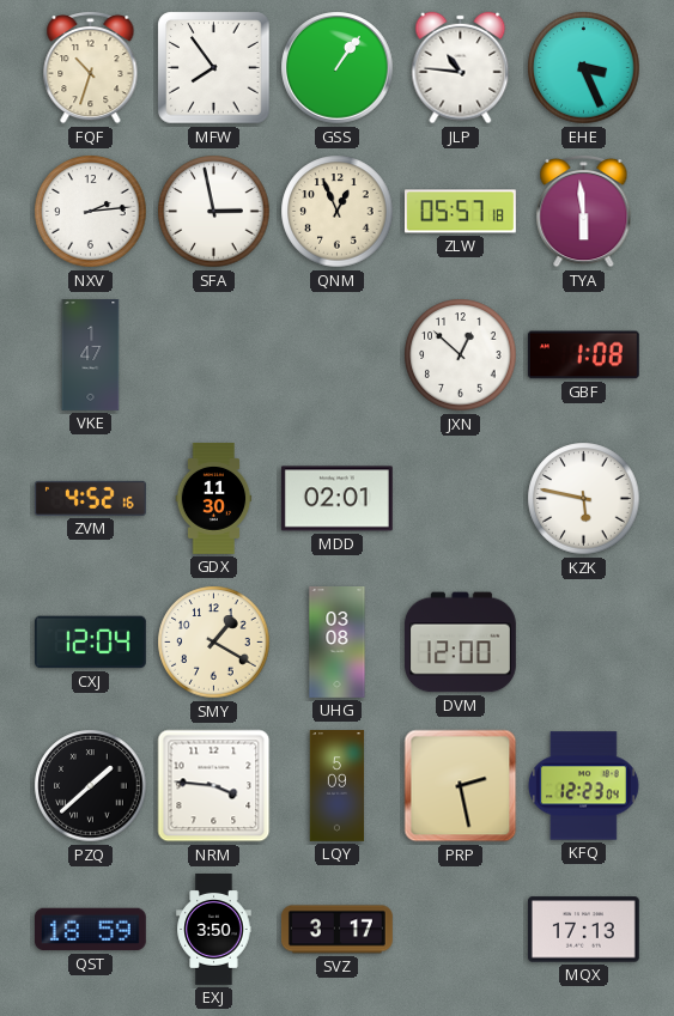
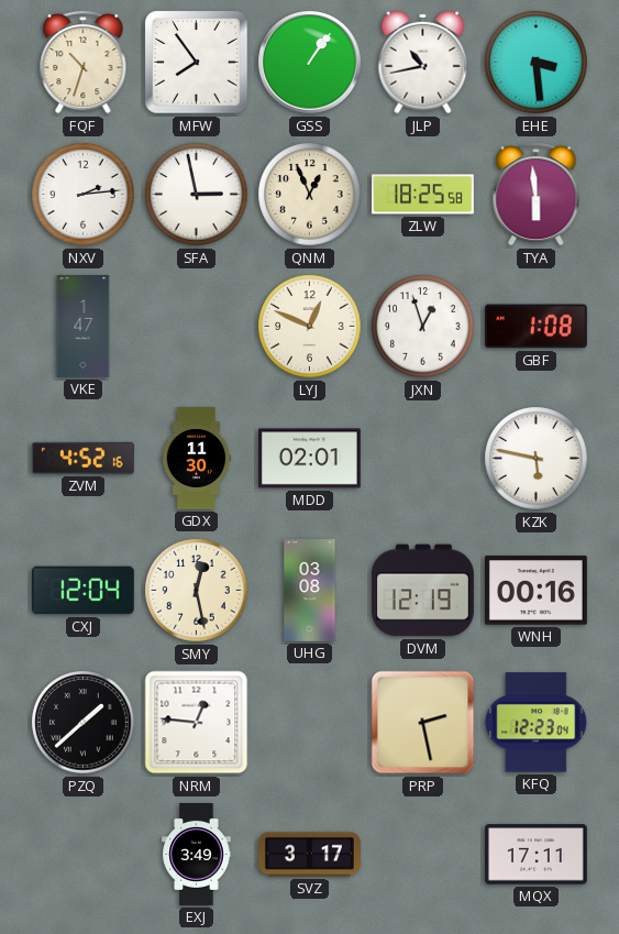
JLP: 10:46 -> 10:43 (423, 63)
EHE: 3:26 -> 3:29 (537, 63)
ZLW: 05:57 -> 18:25 (422, 195)
LYJ: none -> 12:49 (310, 327)
JXN: 12:52 -> 12:57 (423, 327)
SMY: 1:20 -> 12:28 (197, 591)
DVM: 12:00 -> 12:19 (422, 591)
WNH: none -> 00:16 (535, 591)
NRM: 3:46 -> 12:46 (197, 723)
LQY: 5:09 -> none (338, 786)
QST: 18:59 -> none (90, 930)
EXJ: 3:50 -> 3:49 (197, 855)
MQX: 17:13 -> 17:11 (535, 855)
